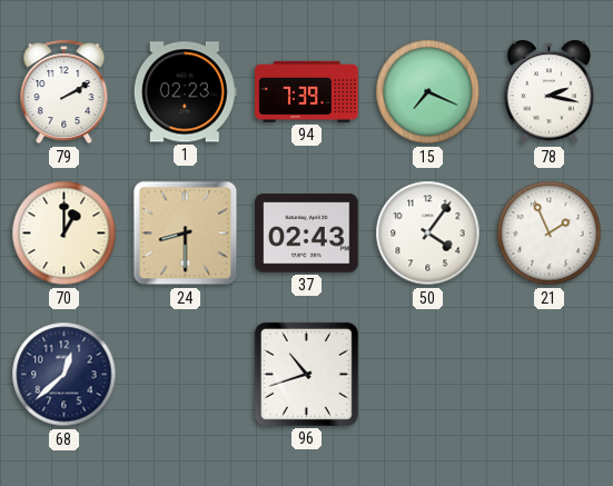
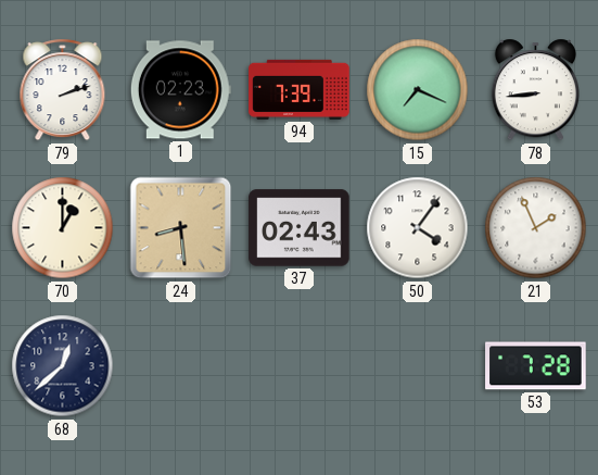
79: 2:10 -> 2:12 (63, 90)
78: 2:17 -> 8:44 (535, 90)
24: 8:30 -> 8:29 (181, 228)
96: 10:42 -> none (306, 374)
53: none -> 7:28 (536, 366)
